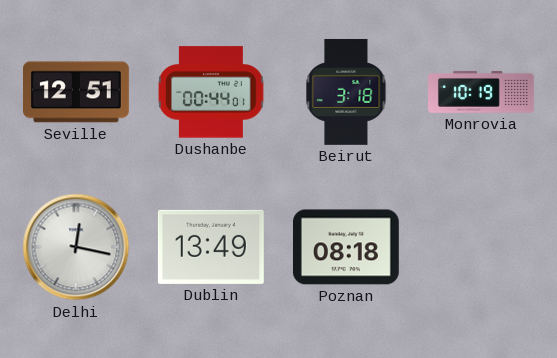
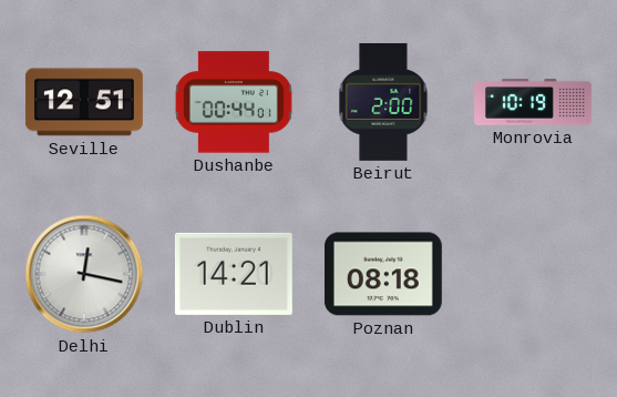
Beirut: 3:18 -> 2:00 (383, 102)
Dublin: 13:49 -> 14:21 (234, 274)
